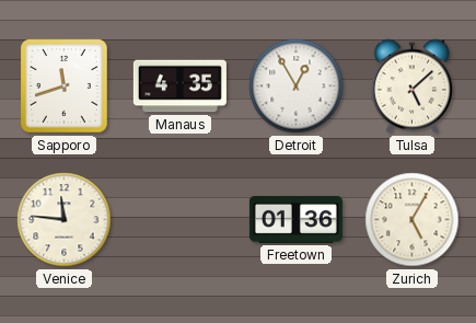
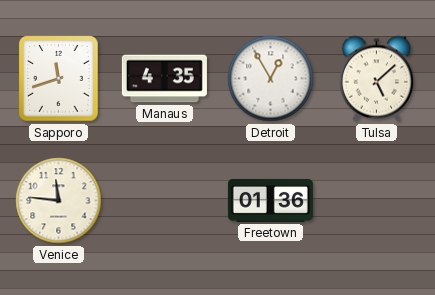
Zurich: 5:05 -> none (413, 220)
